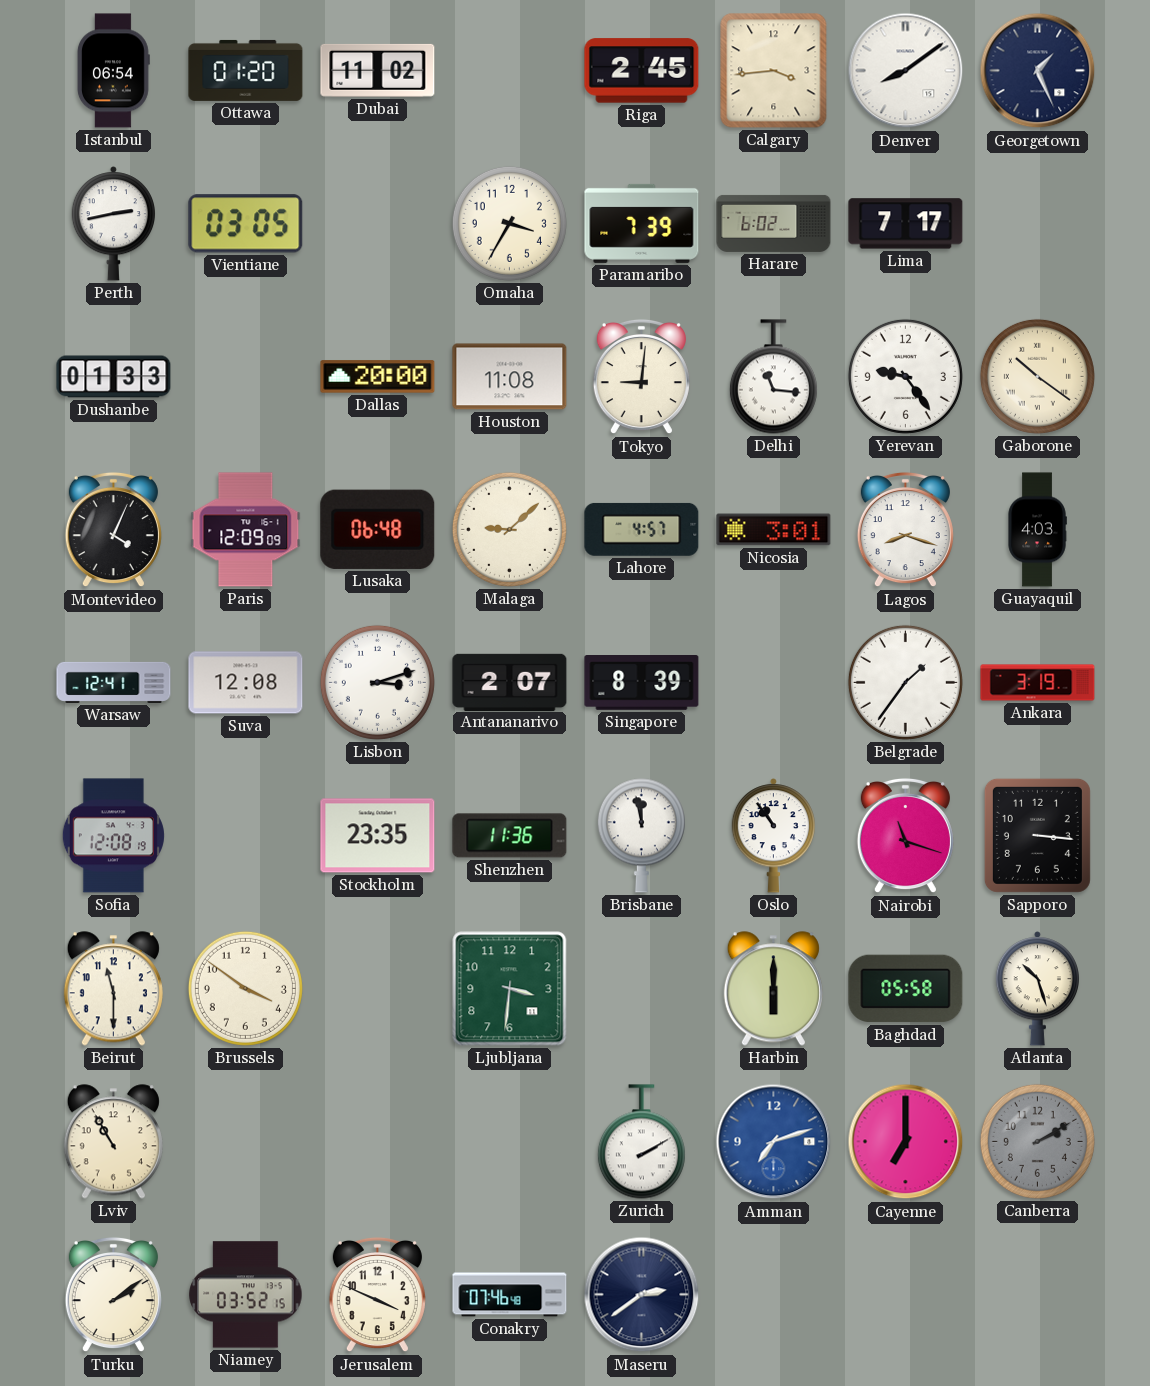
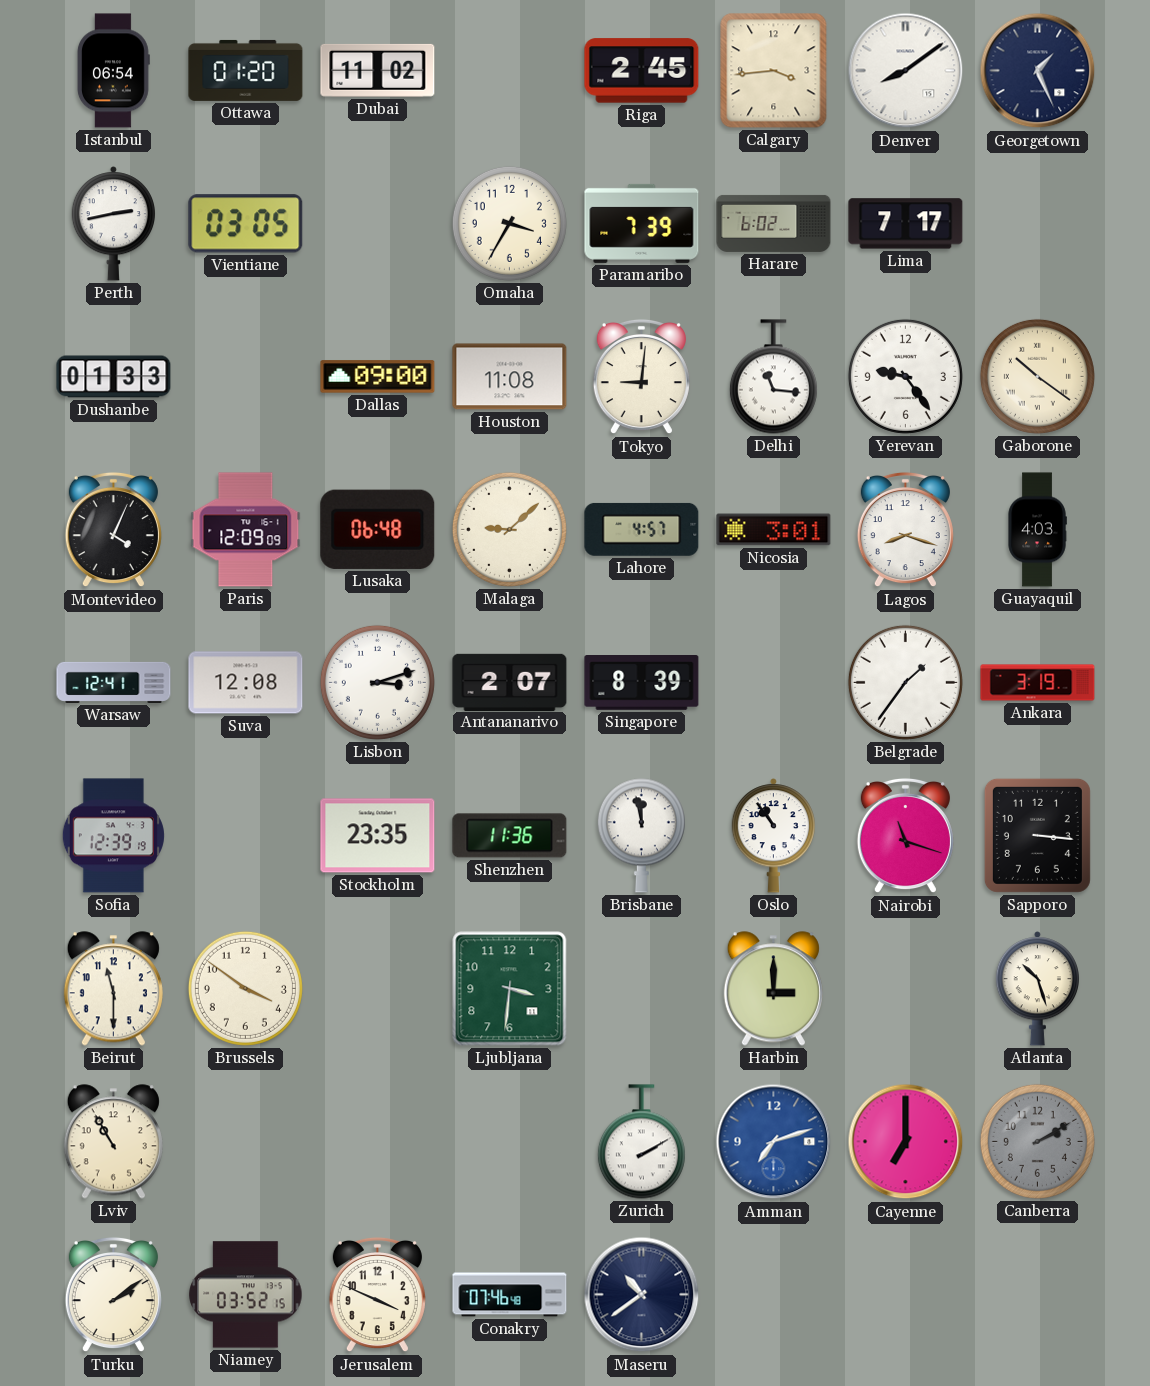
Dallas: 20:00 -> 09:00 (378, 377)
Sofia: 12:08 -> 12:39 (113, 836)
Harbin: 6:00 -> 3:00 (773, 989)
Baghdad: 05:58 -> none (906, 989)
Maseru: 2:39 -> 10:39 (642, 1295)
